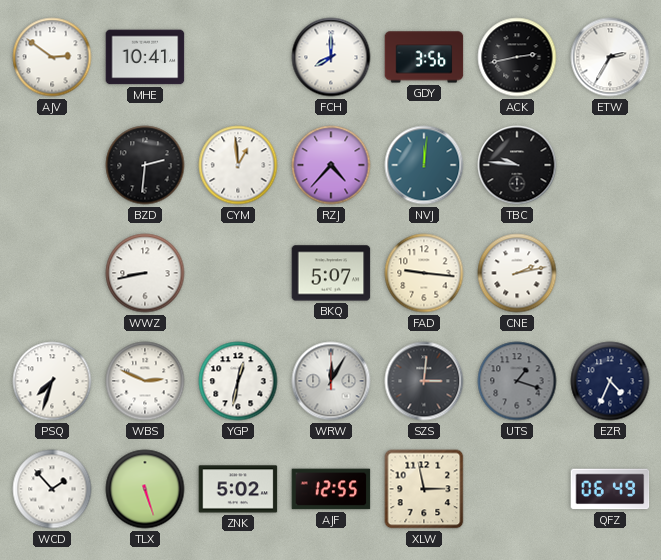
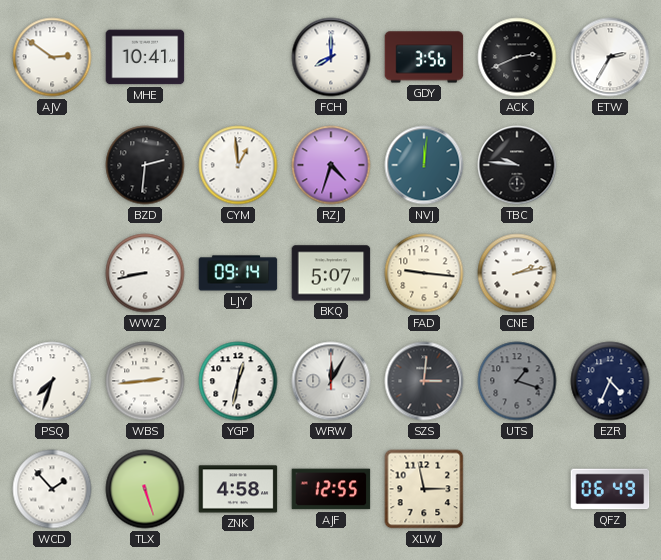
ACK: 2:43 -> 2:41 (517, 57)
RZJ: 4:37 -> 4:33 (331, 165)
LJY: none -> 09:14 (238, 273)
WBS: 2:49 -> 2:44 (145, 381)
ZNK: 5:02 -> 4:58 (238, 489)
